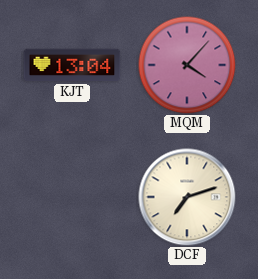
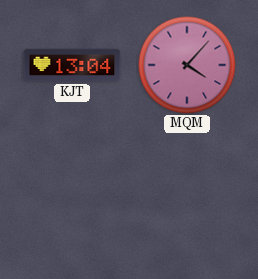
DCF: 7:12 -> none (187, 197)
